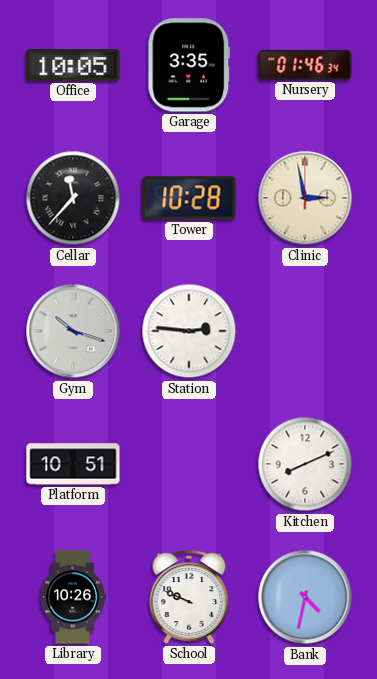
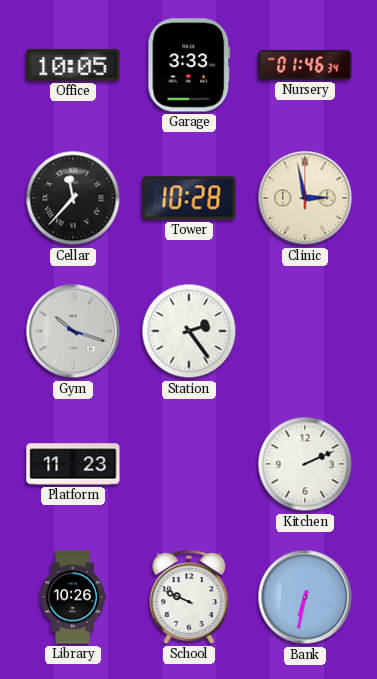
Garage: 3:35 -> 3:33 (189, 65)
Station: 2:46 -> 2:24 (189, 331)
Platform: 10:51 -> 11:23 (73, 464)
Kitchen: 8:11 -> 2:11 (305, 464)
Bank: 4:32 -> 6:32 (305, 597)
